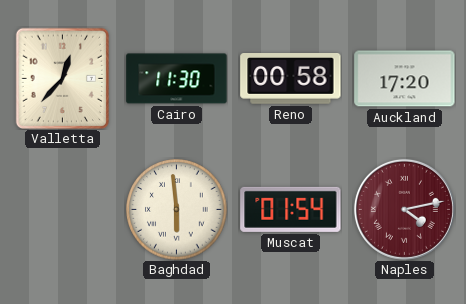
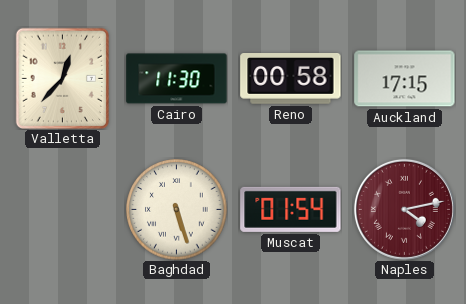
Auckland: 17:20 -> 17:15 (405, 79)
Baghdad: 5:59 -> 5:27 (177, 210)
